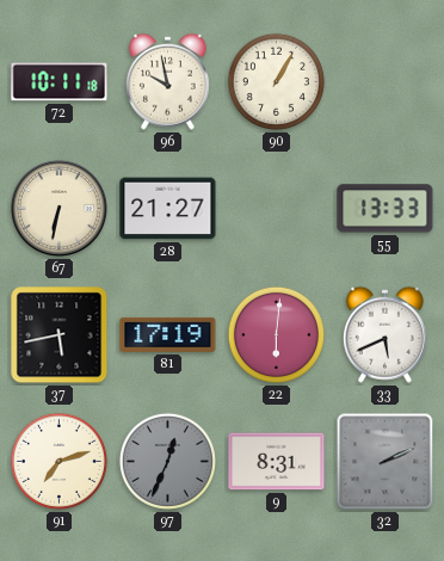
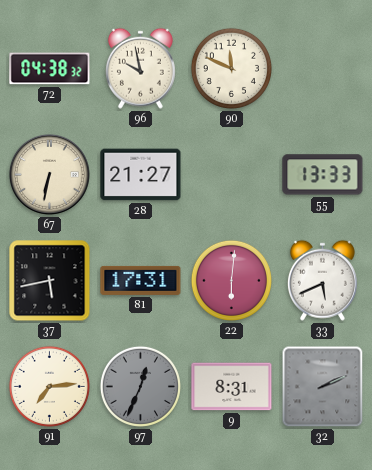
72: 10:11 -> 04:38 (50, 69)
90: 1:05 -> 11:49 (231, 68)
81: 17:19 -> 17:31 (141, 280)
91: 7:12 -> 7:14 (49, 386)
